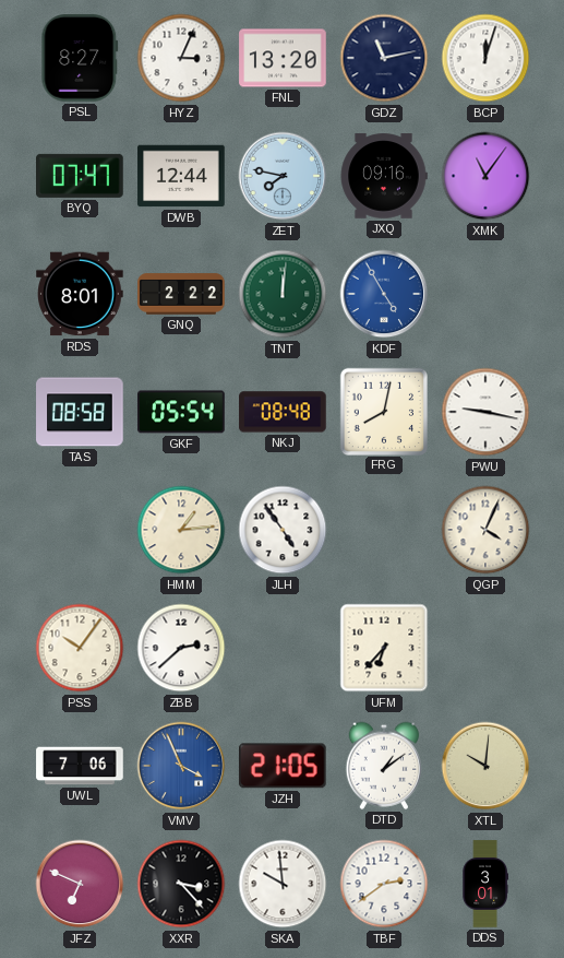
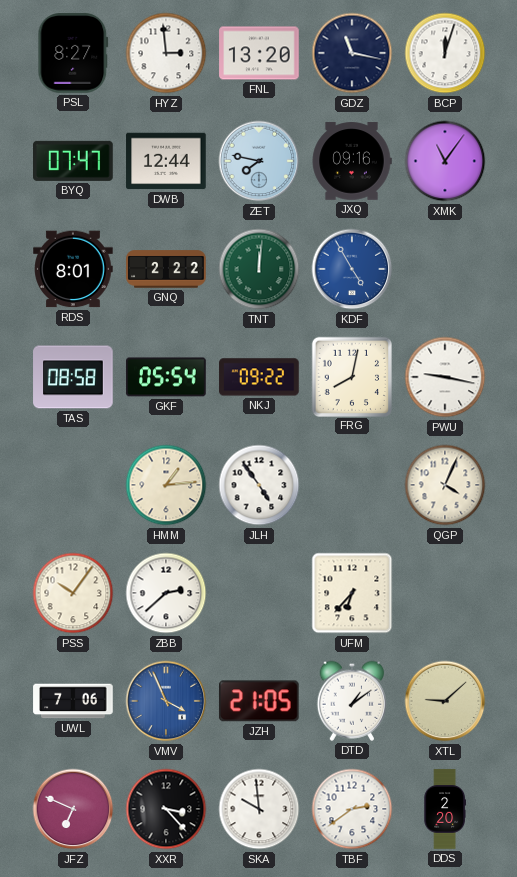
HYZ: 3:04 -> 2:59 (166, 53)
GDZ: 11:13 -> 11:17 (352, 53)
NKJ: 08:48 -> 09:22 (259, 377)
XTL: 10:01 -> 9:08 (445, 701)
DDS: 3:01 -> 2:20 (444, 809)
